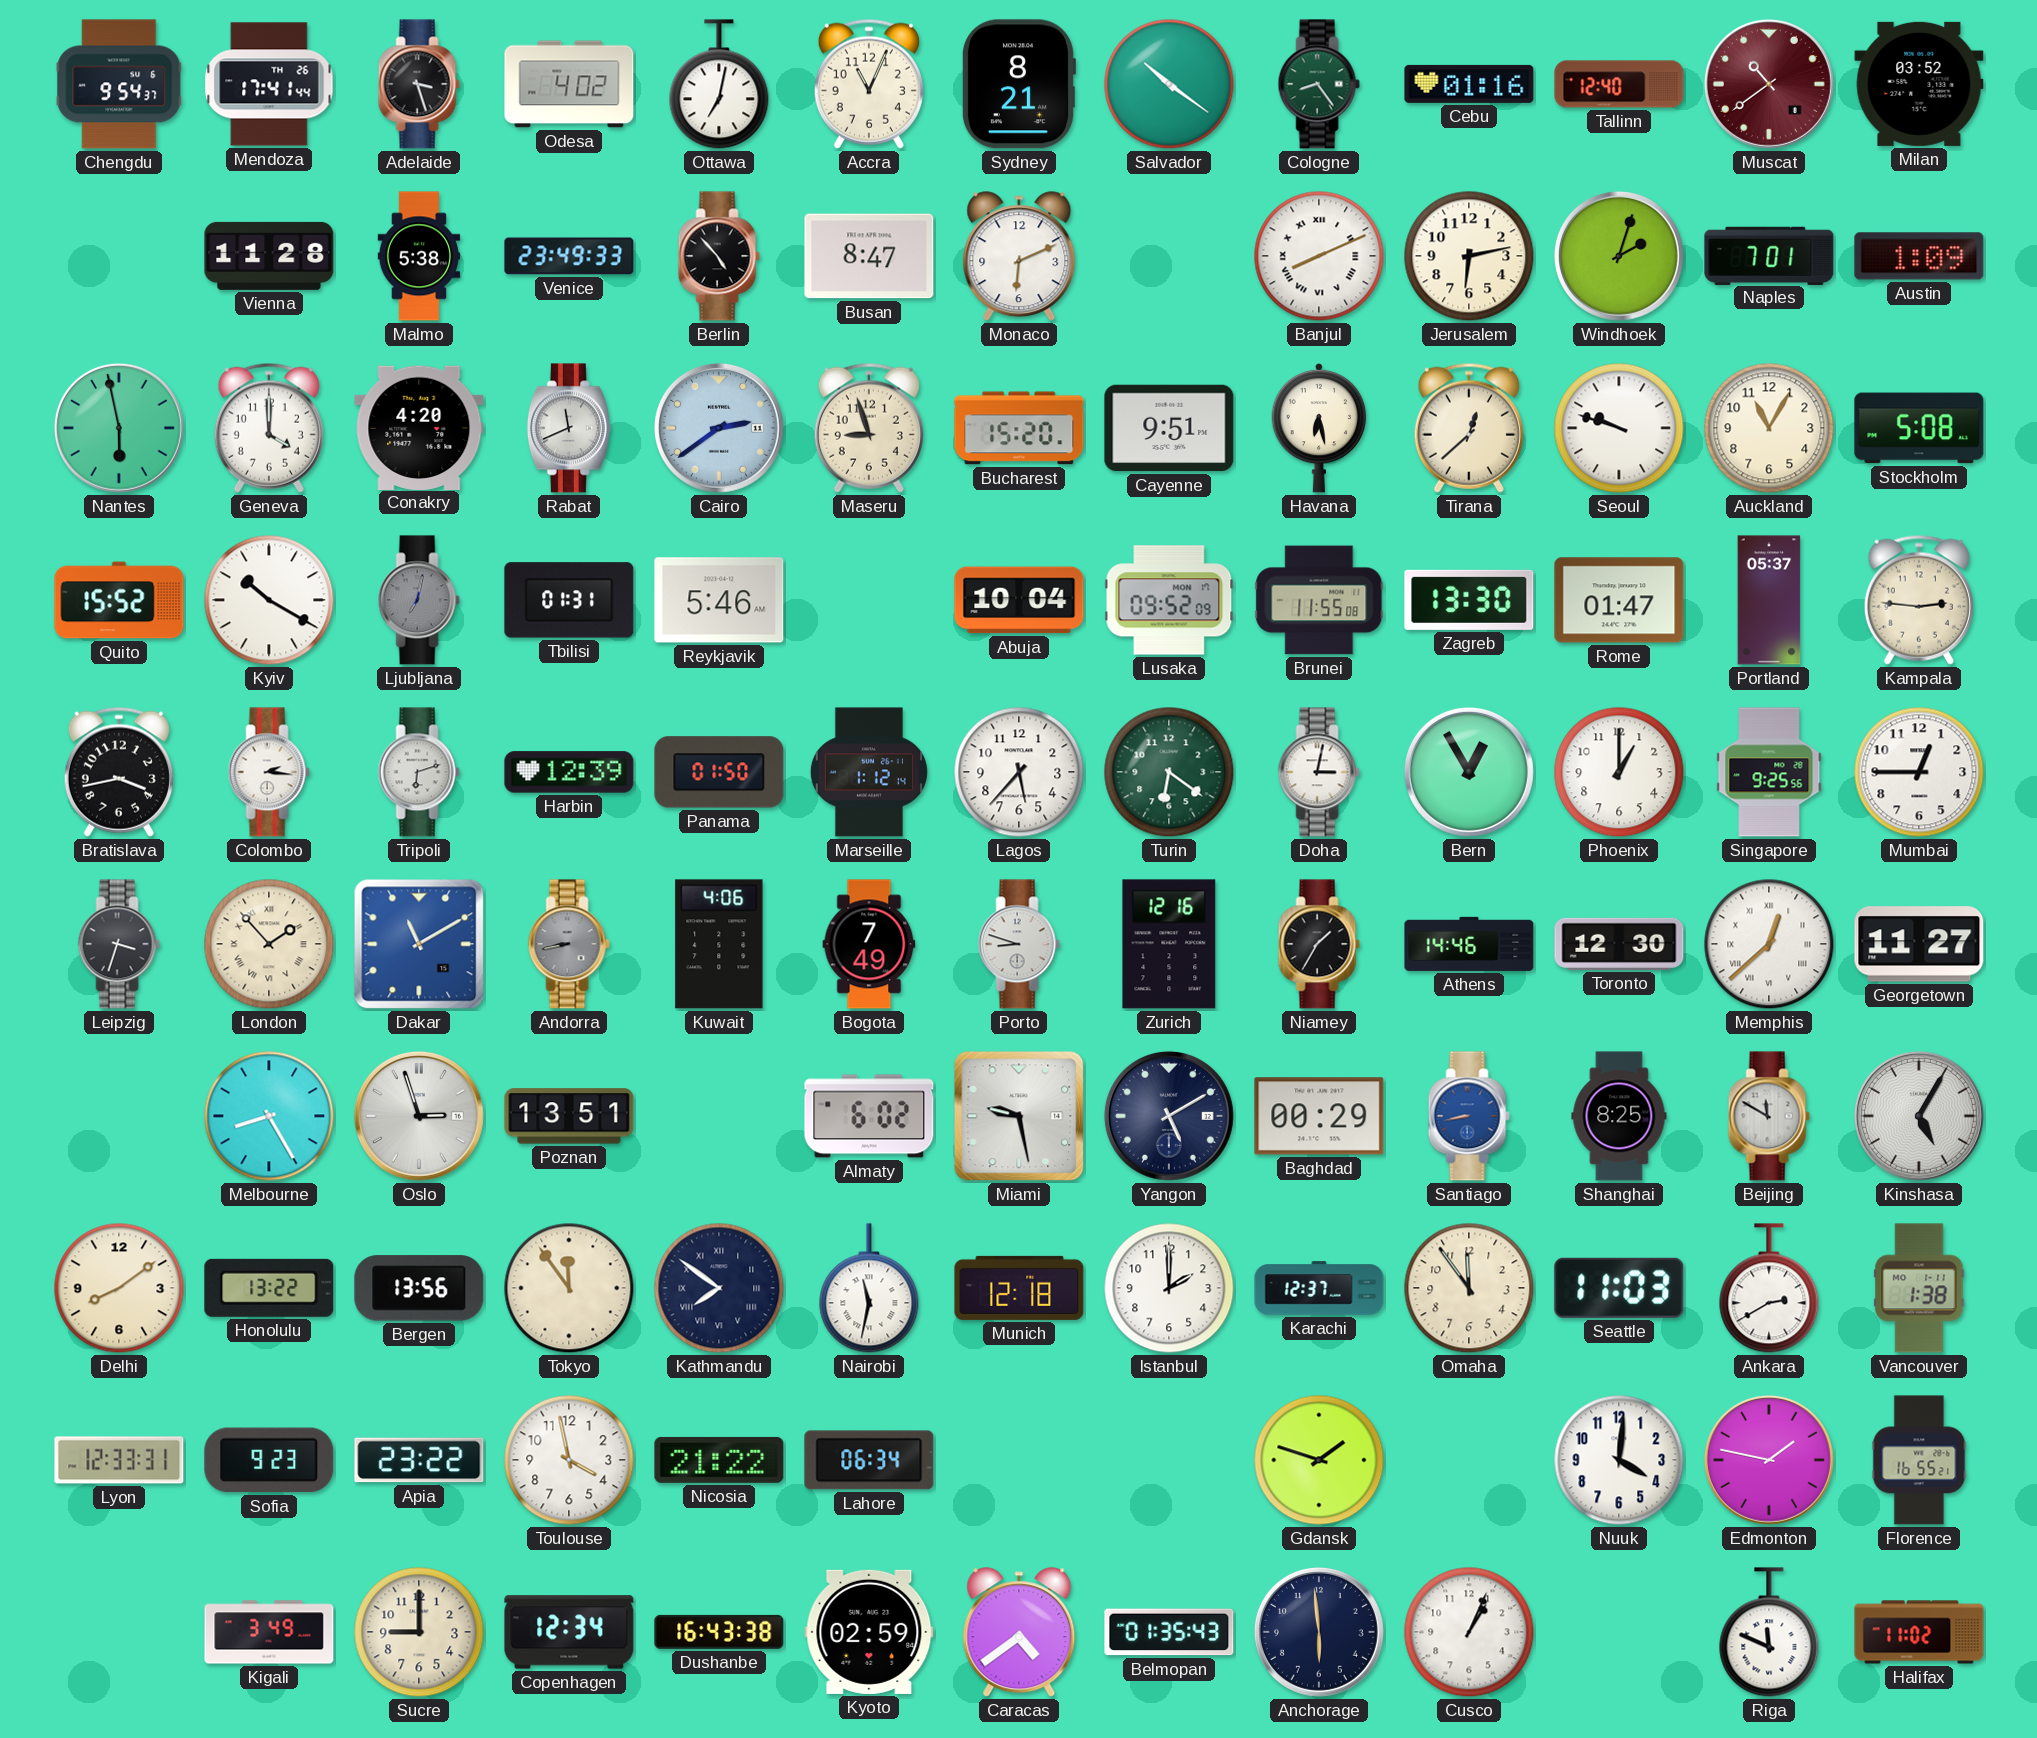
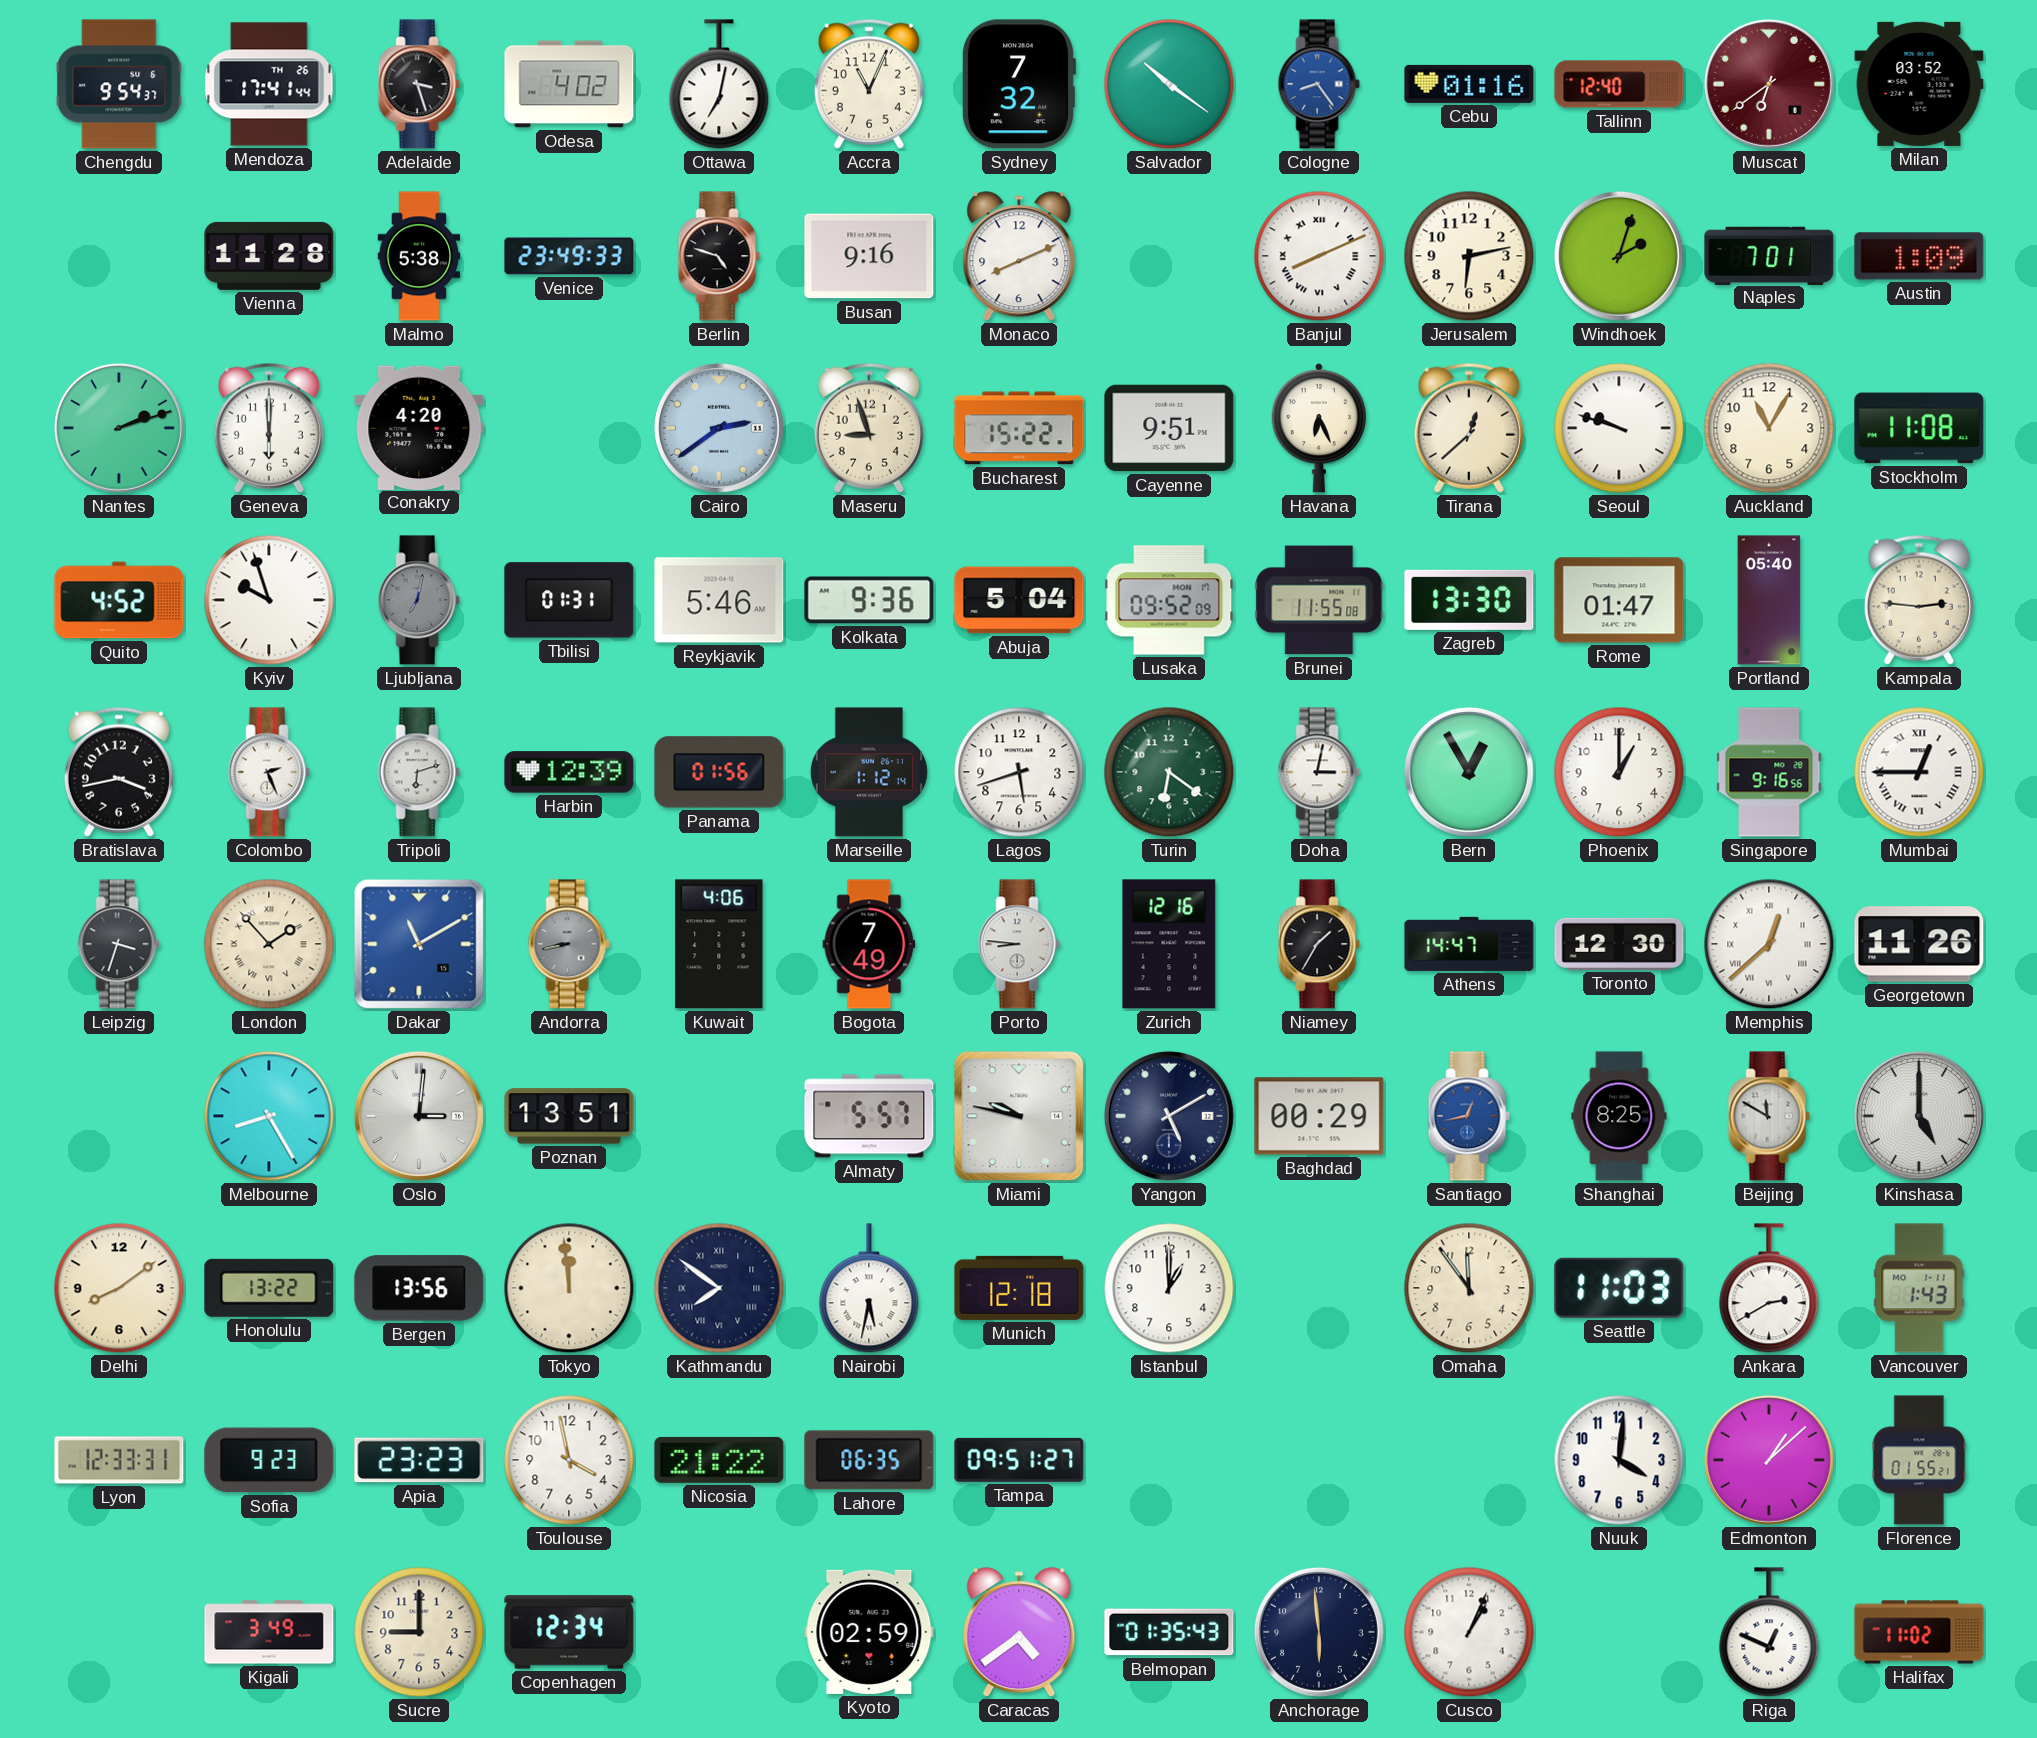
Sydney: 8:21 -> 7:32 (1018, 84)
Cologne dial: green -> blue (1319, 84)
Muscat: 10:39 -> 6:39 (1769, 84)
Berlin: 4:53 -> 4:48 (719, 256)
Busan: 8:47 -> 9:16 (869, 256)
Monaco: 6:11 -> 8:11 (1019, 257)
Nantes: 5:58 -> 2:12 (119, 428)
Geneva: 4:00 -> 6:00 (269, 428)
Rabat: 11:41 -> none (569, 428)
Bucharest: 15:20 -> 15:22 (1019, 428)
Havana: 6:28 -> 6:26 (1319, 428)
Stockholm: 5:08 -> 11:08 (1919, 428)
Quito: 15:52 -> 4:52 (119, 600)
Kyiv: 10:20 -> 9:57 (269, 600)
Kolkata: none -> 9:36 (869, 600)
Abuja: 10:04 -> 5:04 (1019, 600)
Portland: 05:37 -> 05:40 (1769, 600)
Colombo: 2:16 -> 2:26 (269, 772)
Panama: 01:50 -> 01:56 (719, 772)
Lagos: 5:37 -> 5:42 (1019, 772)
Singapore: 9:25 -> 9:16 (1769, 772)
Mumbai numerals: Arabic -> Roman (1919, 772)
Porto: 8:48 -> 8:46 (1019, 944)
Athens: 14:46 -> 14:47 (1469, 944)
Georgetown: 11:27 -> 11:26 (1919, 944)
Oslo: 2:57 -> 3:01 (419, 1116)
Almaty: 6:02 -> 5:57 (869, 1116)
Miami: 9:28 -> 9:47 (1019, 1116)
Santiago: 8:43 -> 12:43 (1469, 1116)
Kinshasa: 5:05 -> 5:00 (1919, 1116)
Tokyo: 11:54 -> 11:59 (569, 1288)
Nairobi: 11:32 -> 5:32 (869, 1288)
Istanbul: 2:00 -> 1:00 (1169, 1288)
Karachi: 12:37 -> none (1319, 1288)
Vancouver: 1:38 -> 1:43 (1919, 1288)
Apia: 23:22 -> 23:23 (419, 1460)
Lahore: 06:34 -> 06:35 (869, 1460)
Tampa: none -> 09:51 (1019, 1460)
Gdansk: 1:48 -> none (1319, 1460)
Edmonton: 1:47 -> 1:08 (1769, 1460)
Florence: 16:55 -> 01:55 (1919, 1460)
Dushanbe: 16:43 -> none (719, 1632)
Riga: 11:49 -> 12:49 (1769, 1632)
